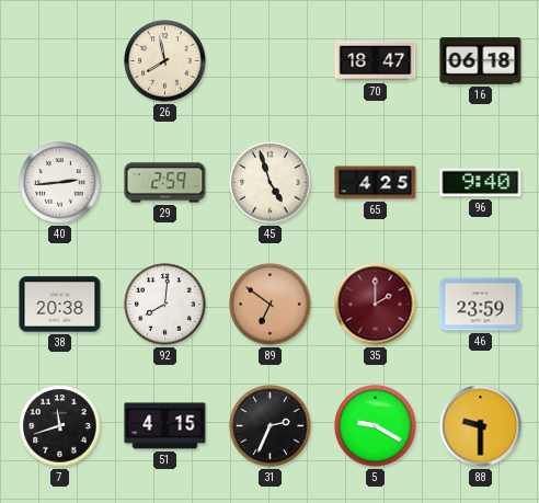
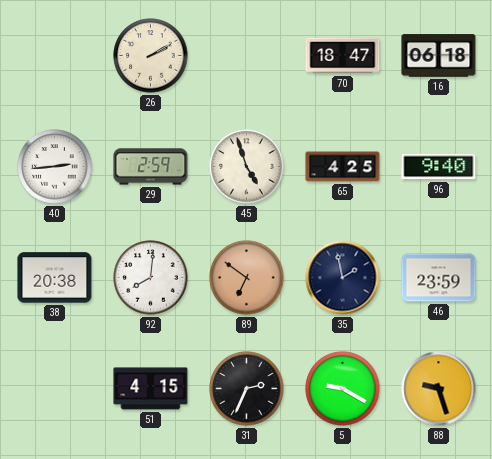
26: 7:58 -> 2:10 (151, 56)
35: 2:00 -> 1:58 (343, 278)
35 dial: burgundy -> navy (343, 278)
7: 11:42 -> none (60, 426)
88: 9:30 -> 9:27 (439, 389)
